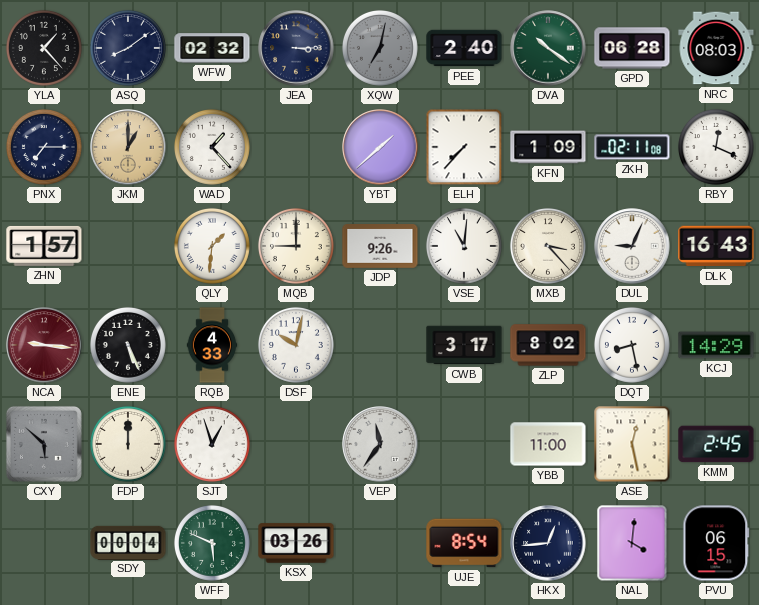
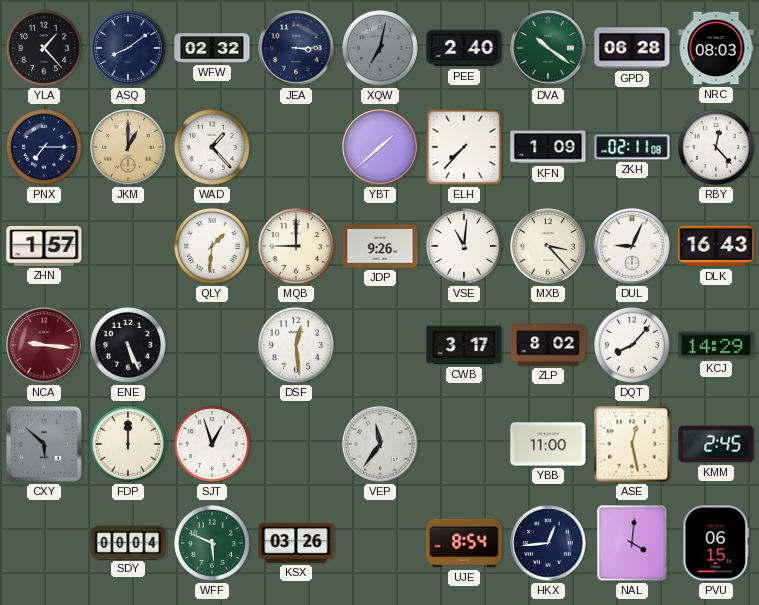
RBY: 12:19 -> 12:23 (716, 147)
RQB: 4:33 -> none (212, 345)
DSF: 10:02 -> 12:29 (296, 345)
DQT: 8:28 -> 8:07 (632, 345)
